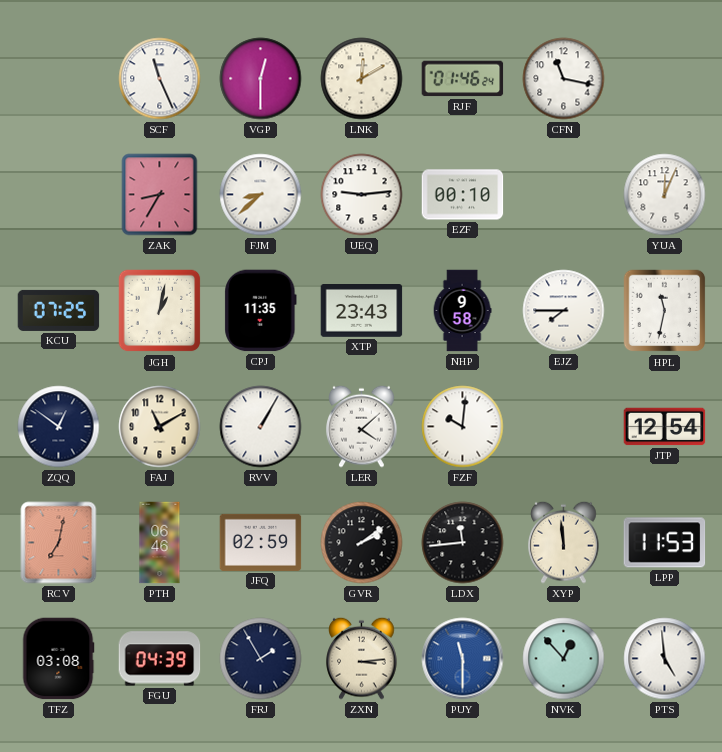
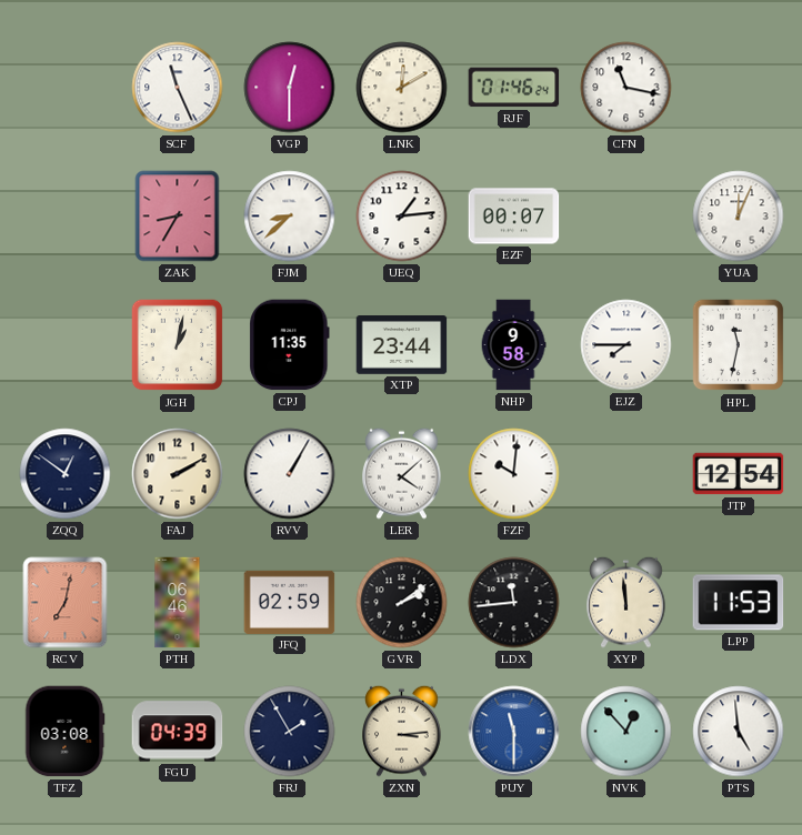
UEQ: 9:14 -> 1:14 (402, 217)
EZF: 00:10 -> 00:07 (514, 217)
KCU: 07:25 -> none (59, 310)
XTP: 23:43 -> 23:44 (402, 345)
FAJ: 11:10 -> 2:10 (178, 474)
